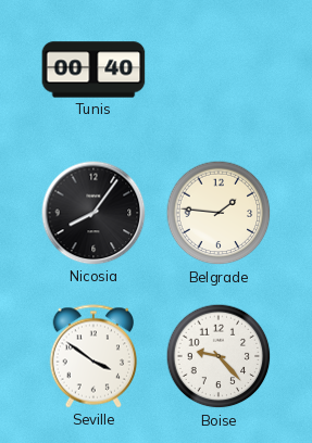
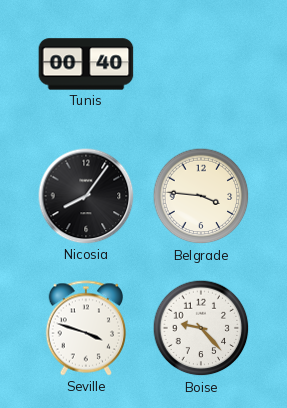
Belgrade: 1:46 -> 3:46 (201, 196)
Seville: 3:51 -> 3:48 (85, 328)
